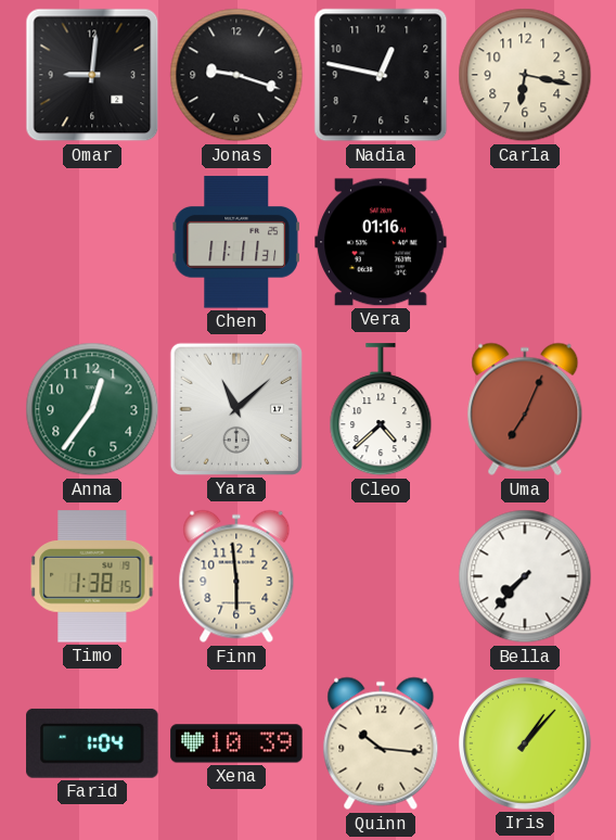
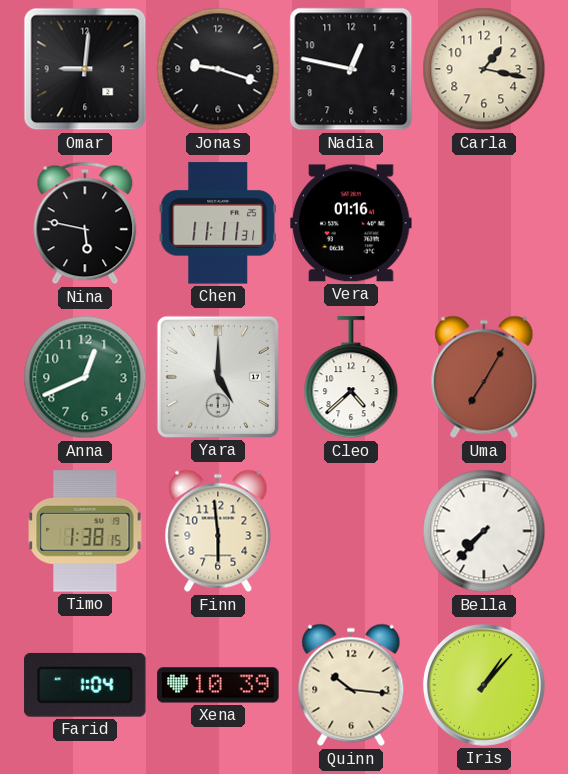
Carla: 6:17 -> 1:17 (484, 69)
Nina: none -> 5:47 (85, 223)
Anna: 12:36 -> 12:41 (85, 377)
Yara: 11:08 -> 5:00 (218, 377)
Uma: 7:04 -> 7:05 (484, 377)
